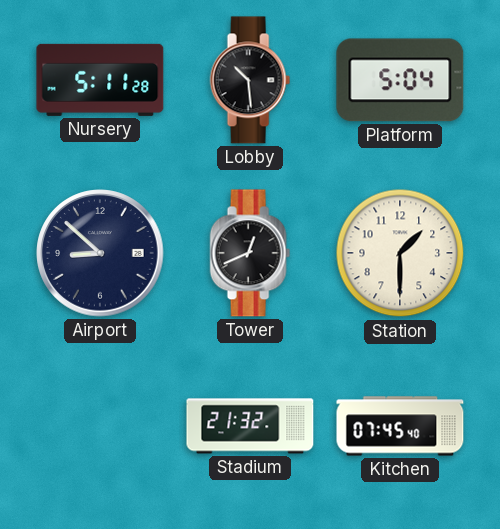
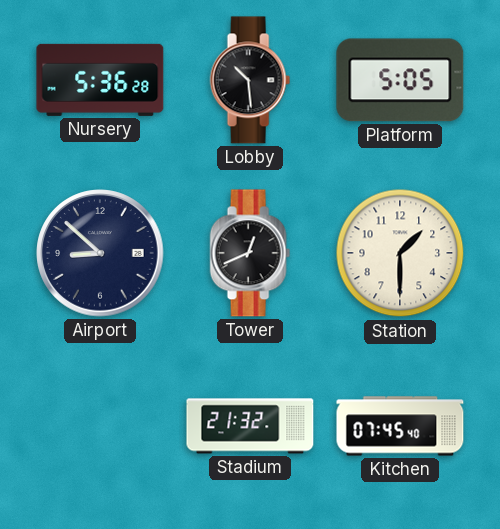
Nursery: 5:11 -> 5:36 (100, 80)
Platform: 5:04 -> 5:05 (400, 80)
